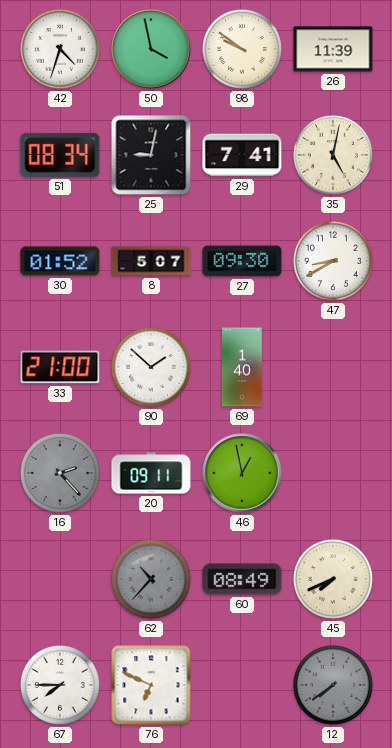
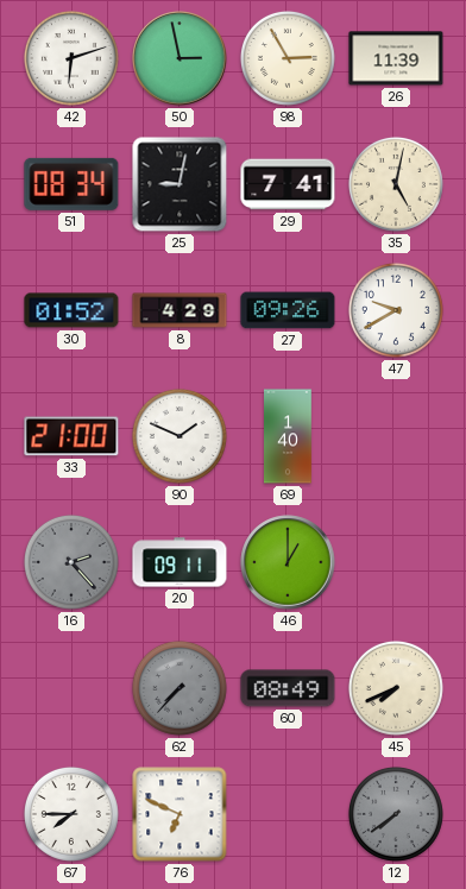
42: 4:33 -> 6:12 (71, 58)
50: 3:58 -> 2:58 (180, 58)
98: 9:51 -> 2:55 (288, 58)
8: 5:07 -> 4:29 (180, 310)
27: 09:30 -> 09:26 (288, 310)
47: 8:40 -> 9:40 (396, 310)
90: 1:52 -> 1:49 (180, 436)
46: 12:58 -> 1:00 (288, 562)
62: 10:37 -> 7:37 (180, 688)
